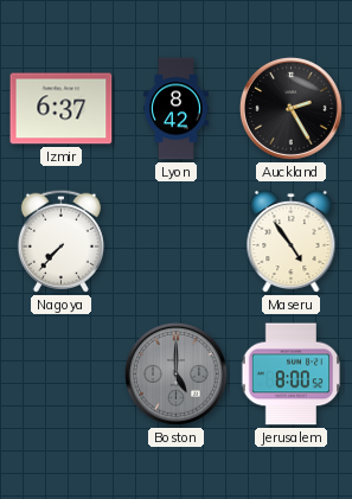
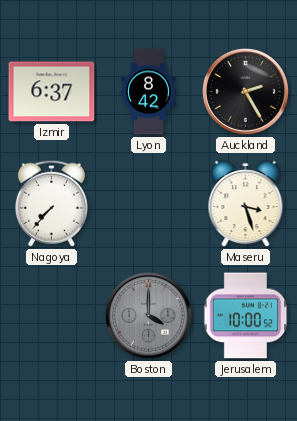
Maseru: 4:54 -> 3:27 (246, 204)
Boston: 5:00 -> 4:00 (148, 315)
Jerusalem: 8:00 -> 10:00 (246, 316)
